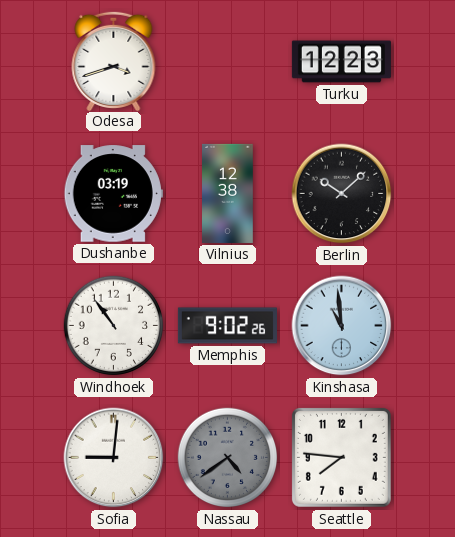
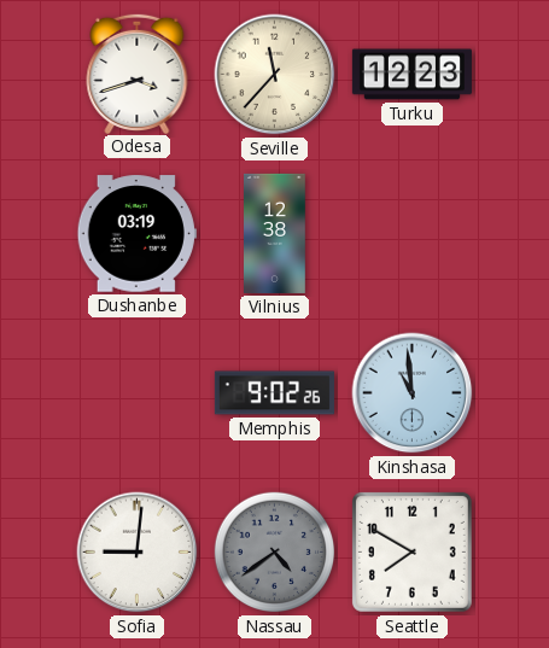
Seville: none -> 11:37 (275, 75)
Berlin: 10:08 -> none (342, 194)
Windhoek: 10:54 -> none (114, 326)
Seattle: 7:46 -> 7:50 (411, 551)
